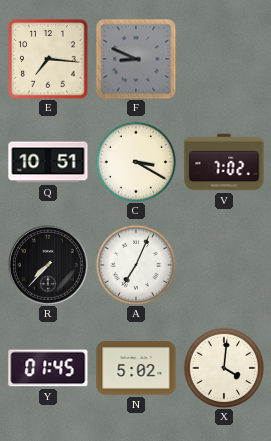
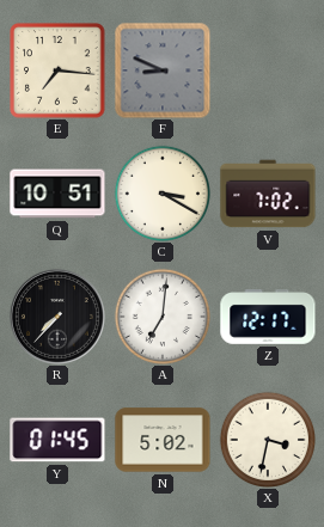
A: 7:04 -> 7:01 (161, 315)
Z: none -> 12:17 (268, 318)
X: 4:01 -> 3:32 (267, 439)
